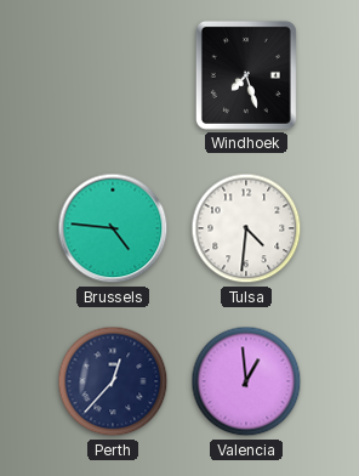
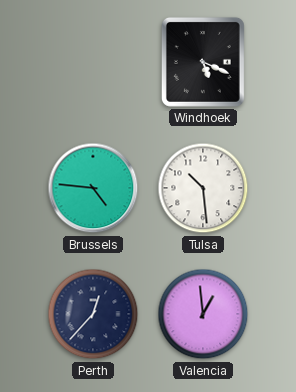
Windhoek: 7:27 -> 5:19 (203, 62)
Tulsa: 4:31 -> 10:29 (203, 188)
